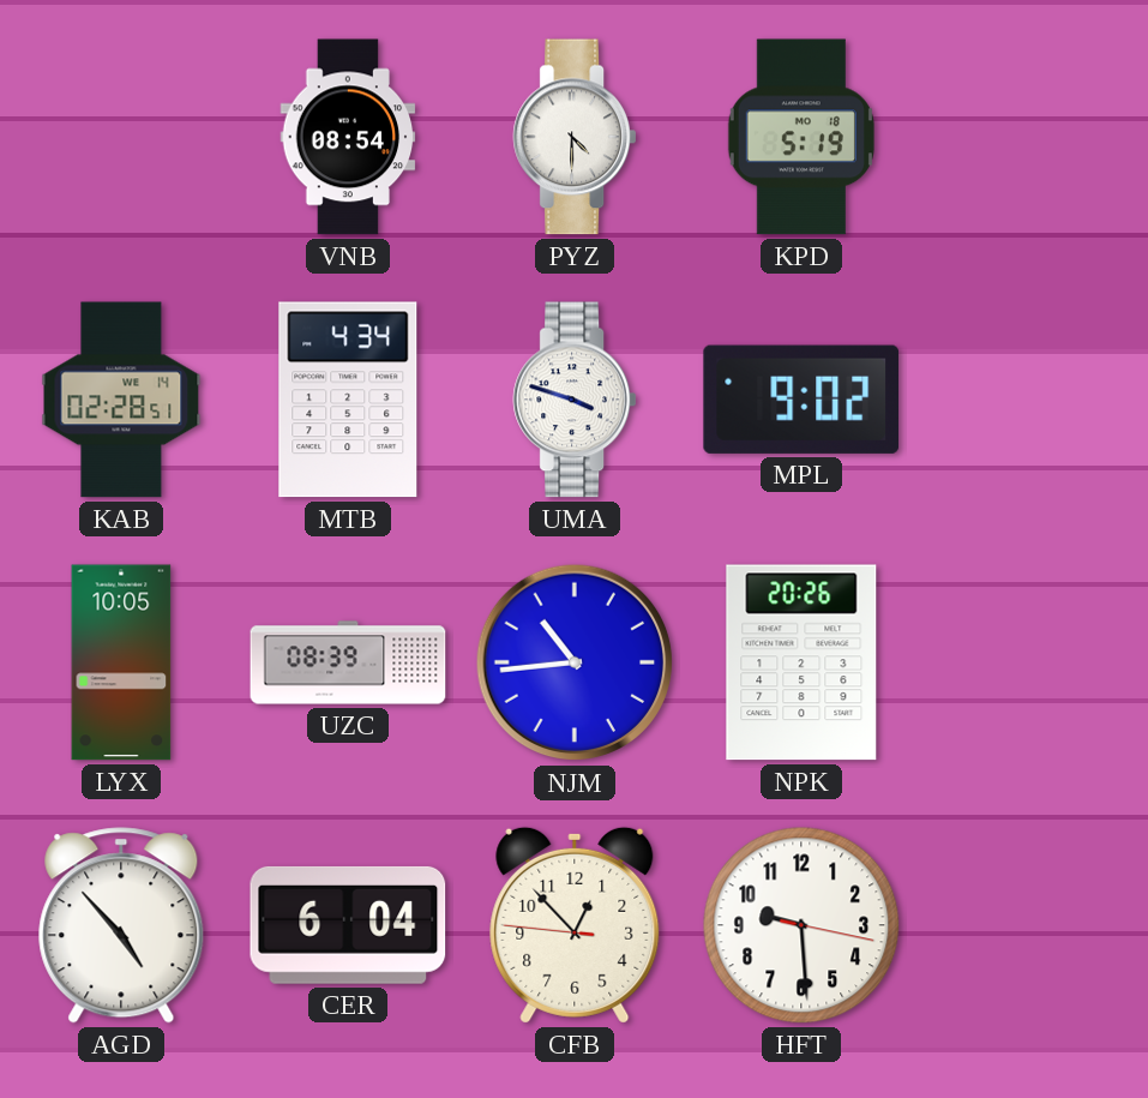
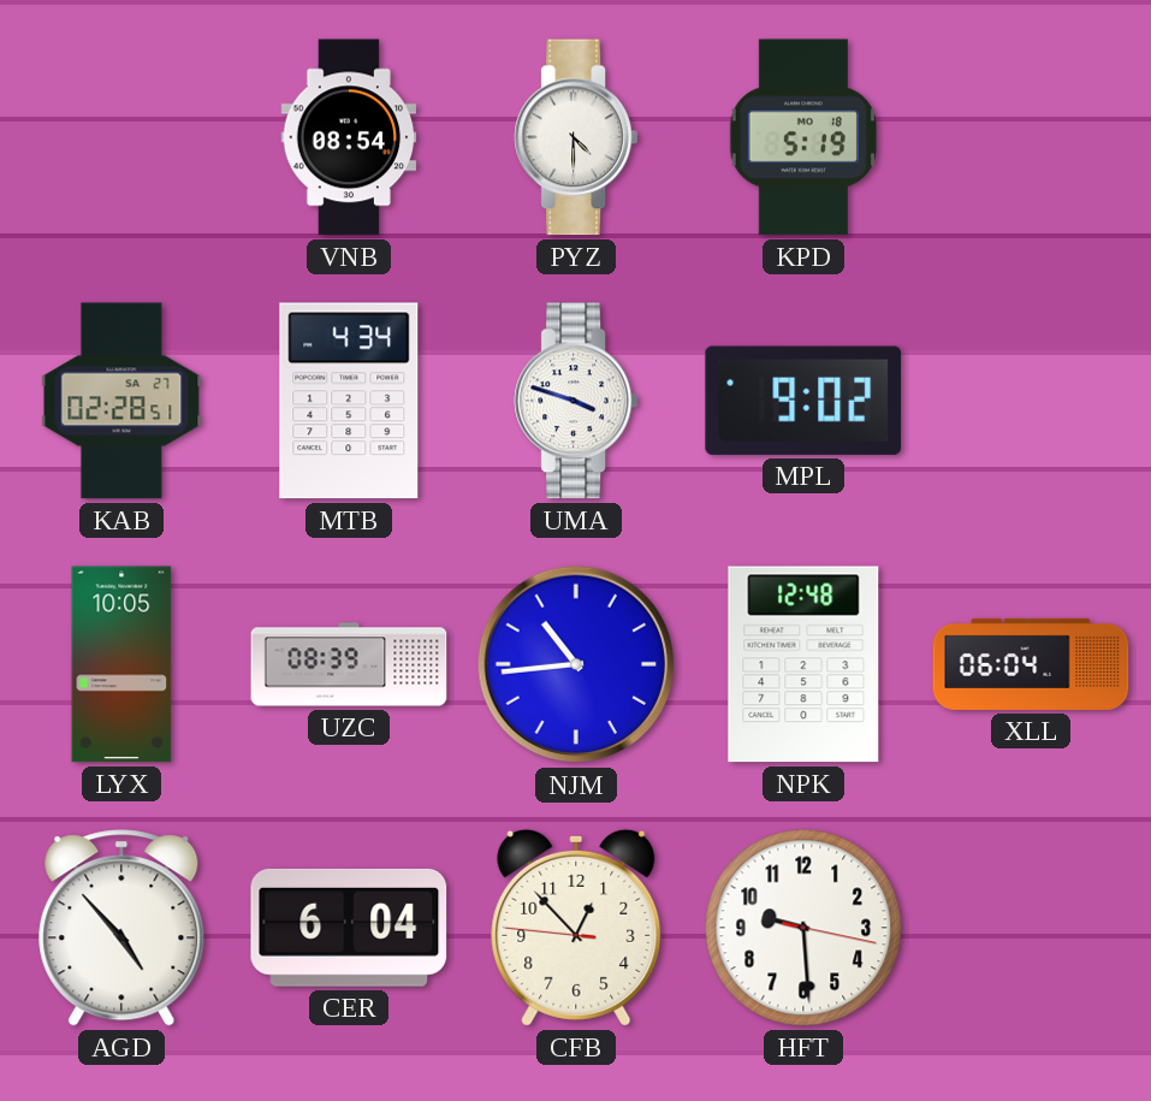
KAB date: WE 14 -> SA 27 (121, 401)
NPK: 20:26 -> 12:48 (803, 664)
XLL: none -> 06:04 (1031, 664)
